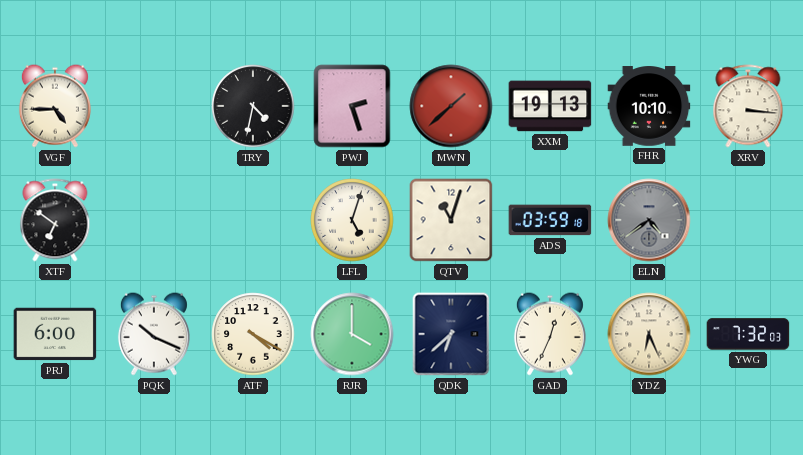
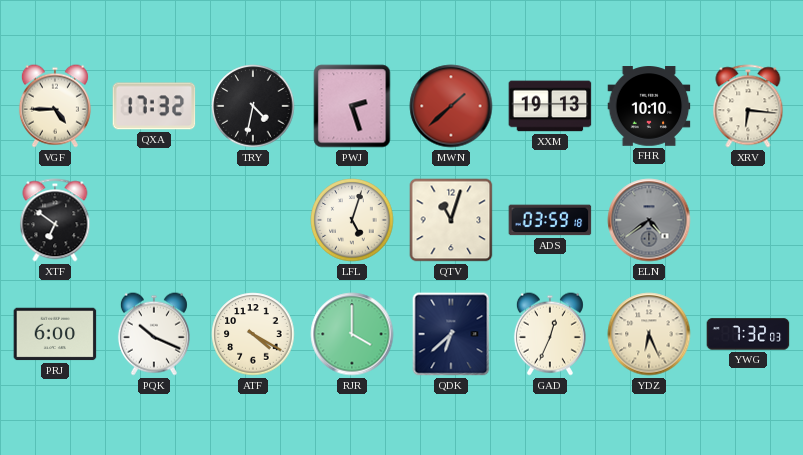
QXA: none -> 17:32 (154, 106)
XRV: 3:16 -> 6:16 (748, 106)
